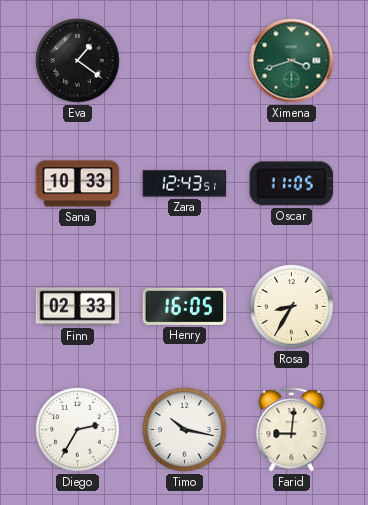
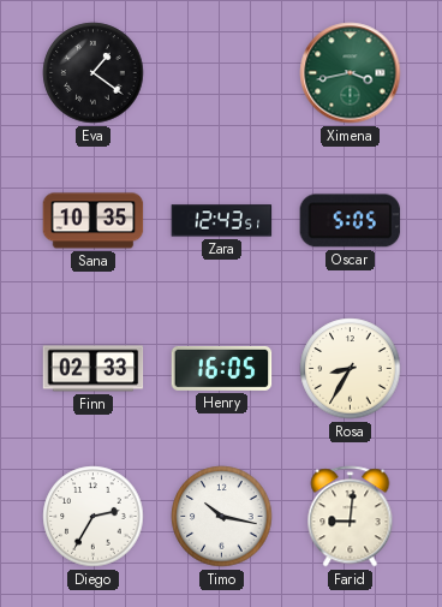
Ximena: 3:42 -> 3:43 (351, 73)
Sana: 10:33 -> 10:35 (94, 221)
Oscar: 11:05 -> 5:05 (351, 221)
